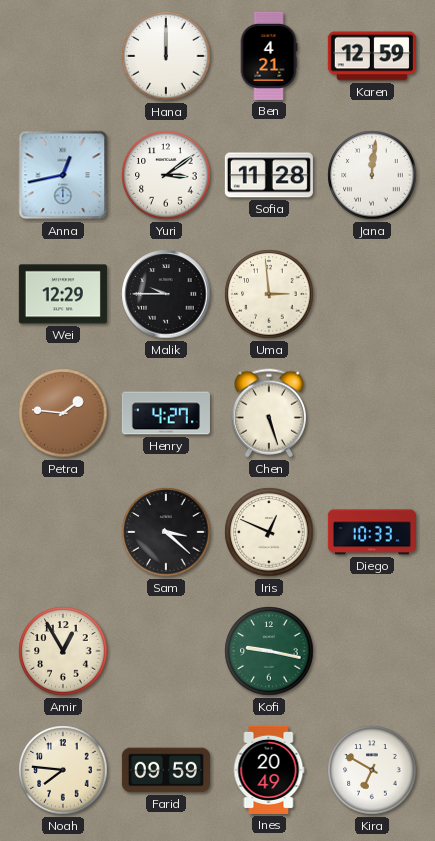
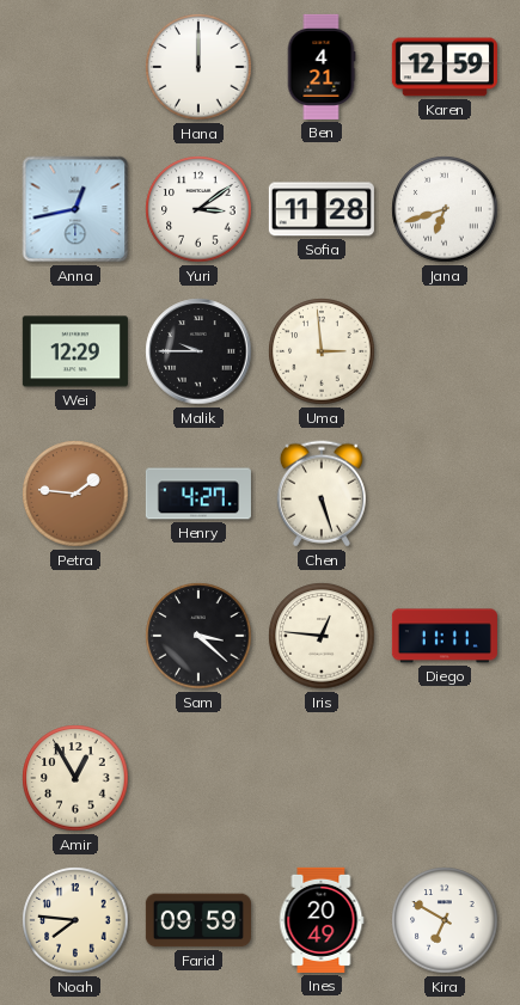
Jana: 12:01 -> 6:42 (445, 209)
Iris: 12:49 -> 12:46 (322, 636)
Diego: 10:33 -> 11:11 (445, 636)
Kofi: 9:17 -> none (269, 651)
